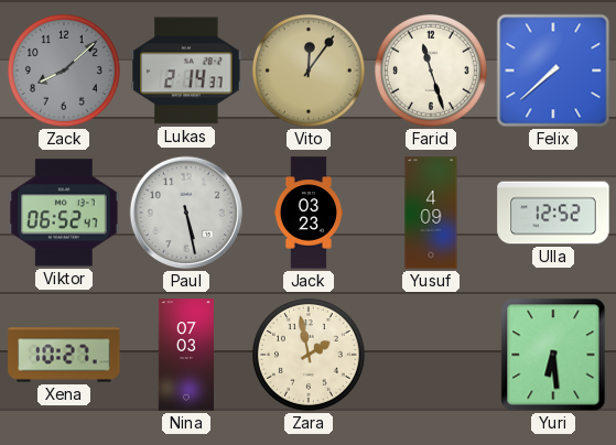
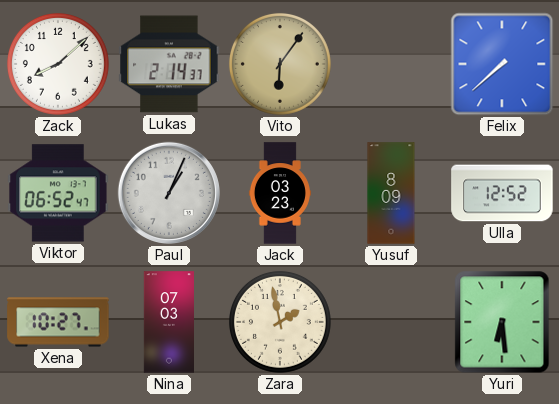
Zack dial: grey -> white (58, 64)
Vito: 12:06 -> 6:06 (280, 64)
Farid: 11:27 -> none (431, 70)
Paul: 5:28 -> 1:04 (169, 193)
Yusuf: 4:09 -> 8:09 (391, 193)
